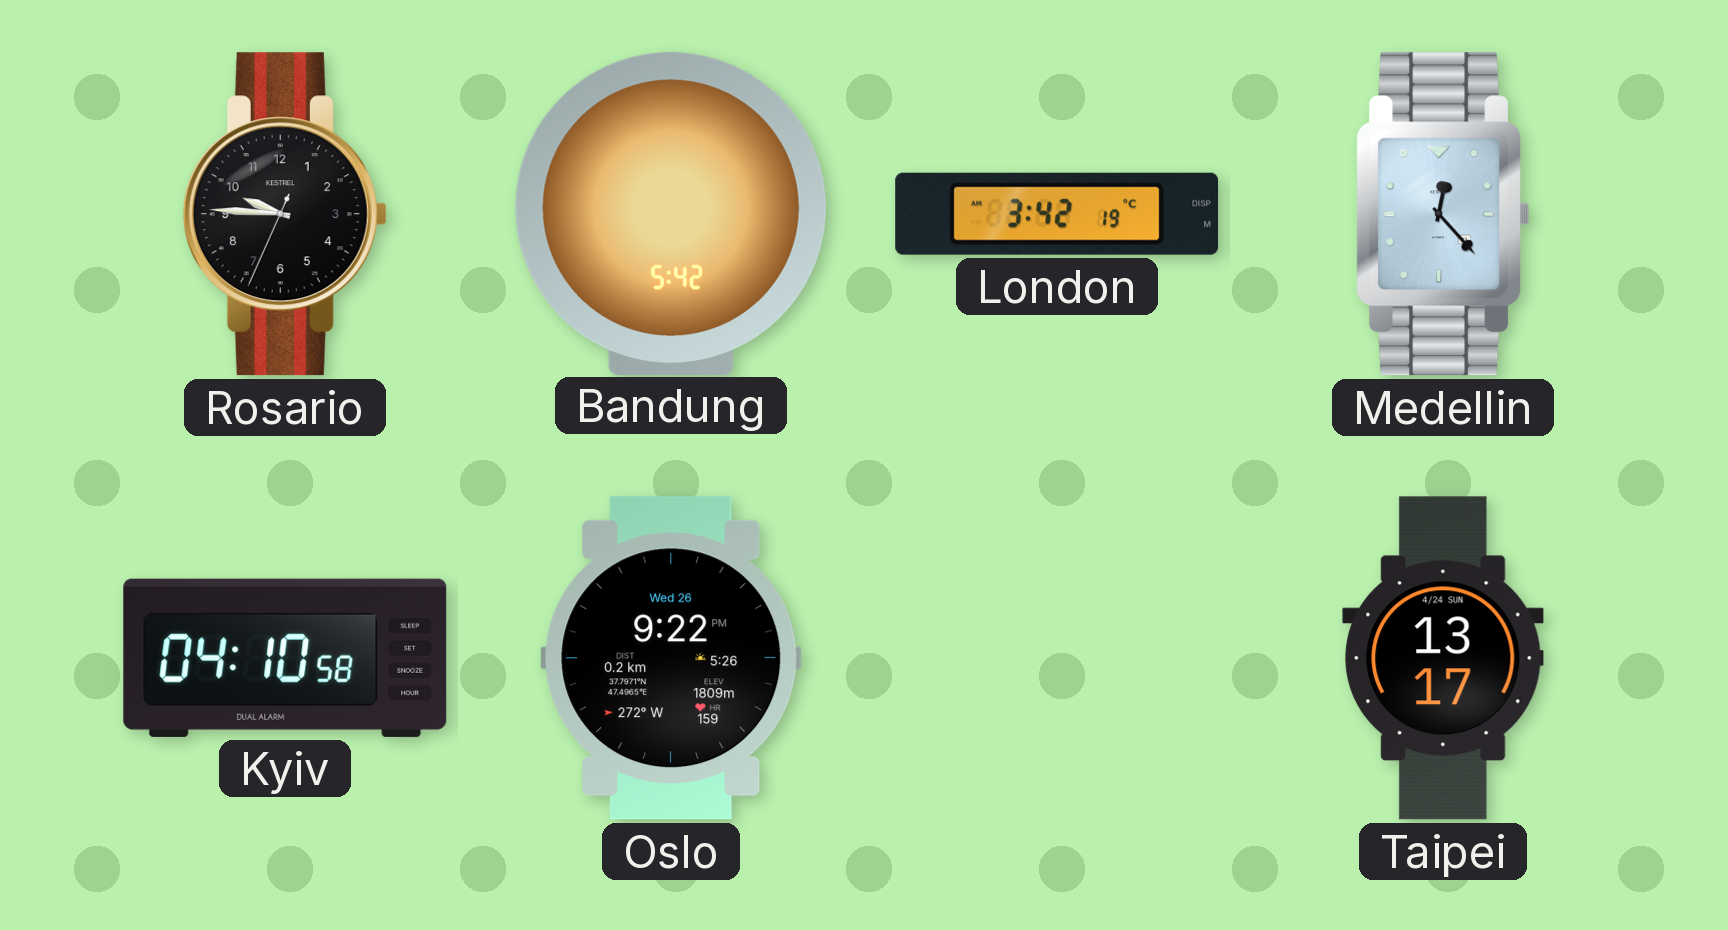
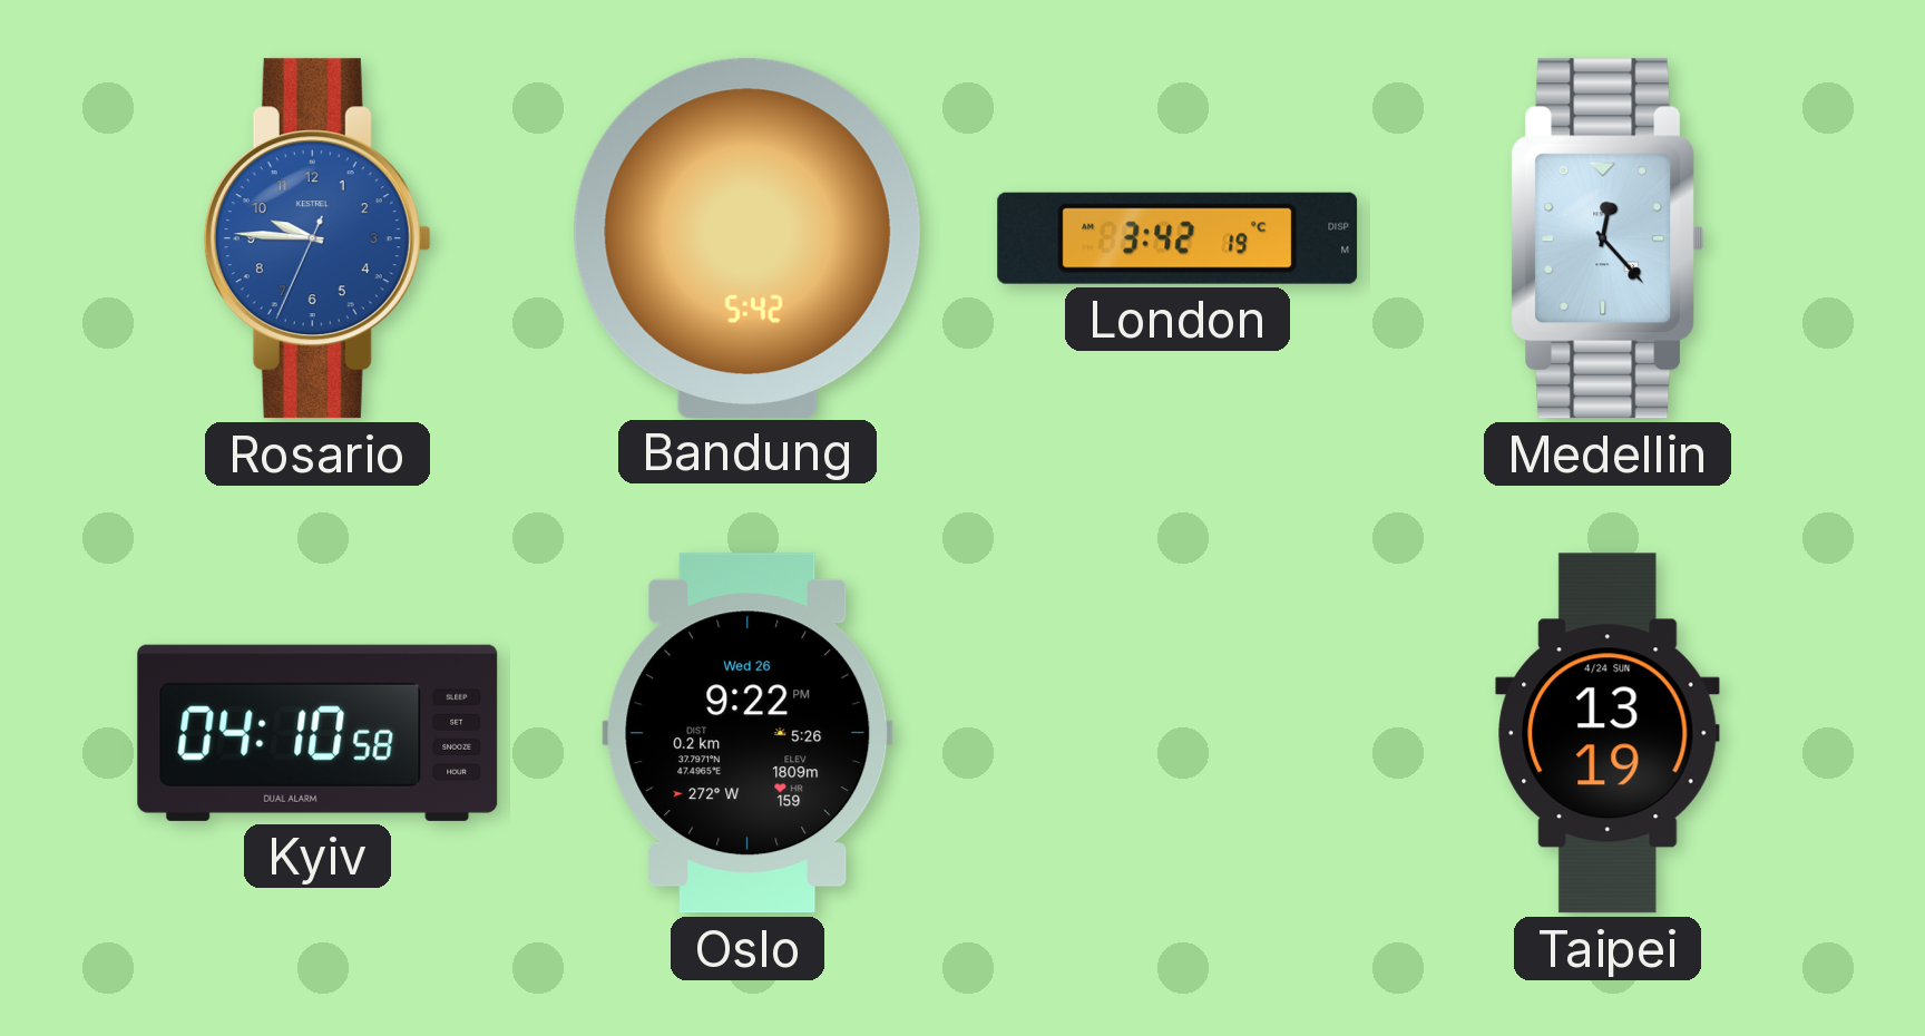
Rosario dial: black -> blue (317, 238)
Taipei: 13:17 -> 13:19 (1608, 733)
